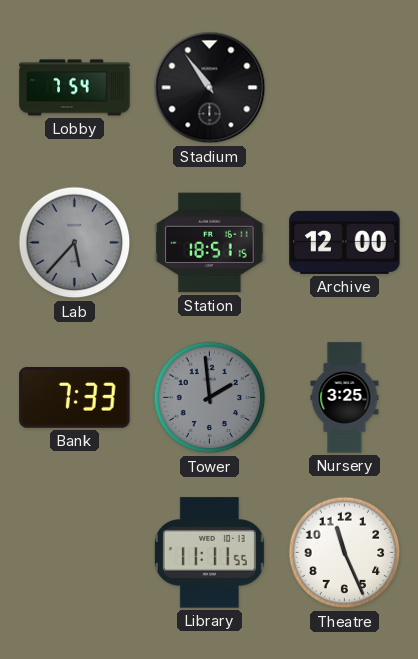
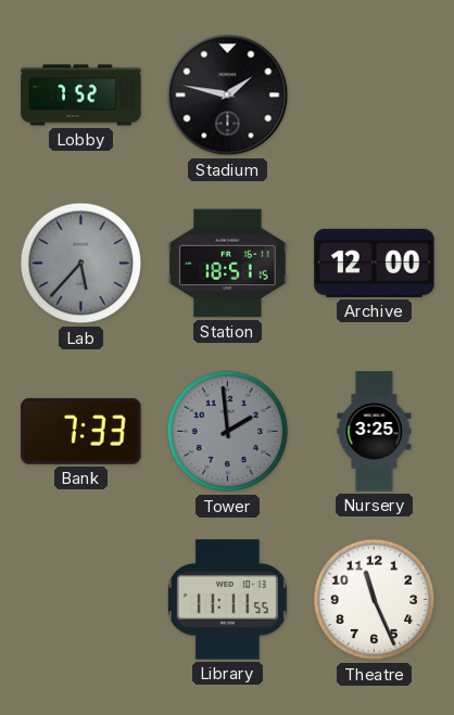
Lobby: 7:54 -> 7:52 (81, 95)
Stadium: 10:54 -> 1:47 (228, 95)
